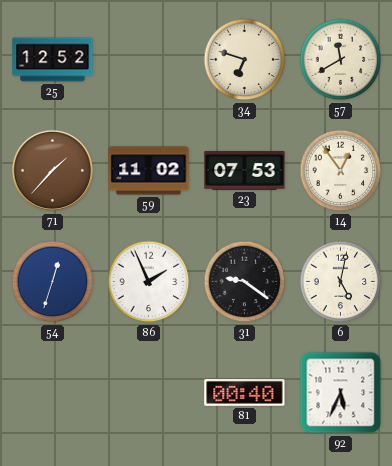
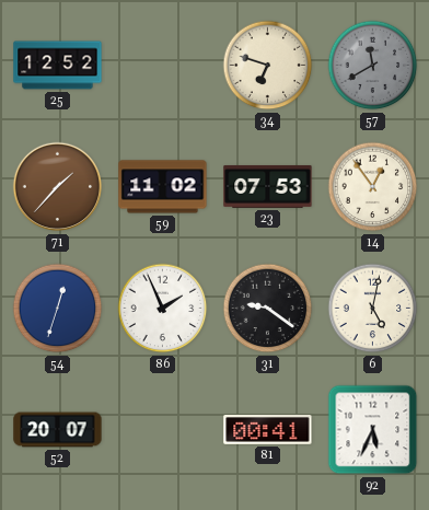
57 dial: cream -> grey (373, 66)
52: none -> 20:07 (58, 430)
81: 00:40 -> 00:41 (268, 430)
